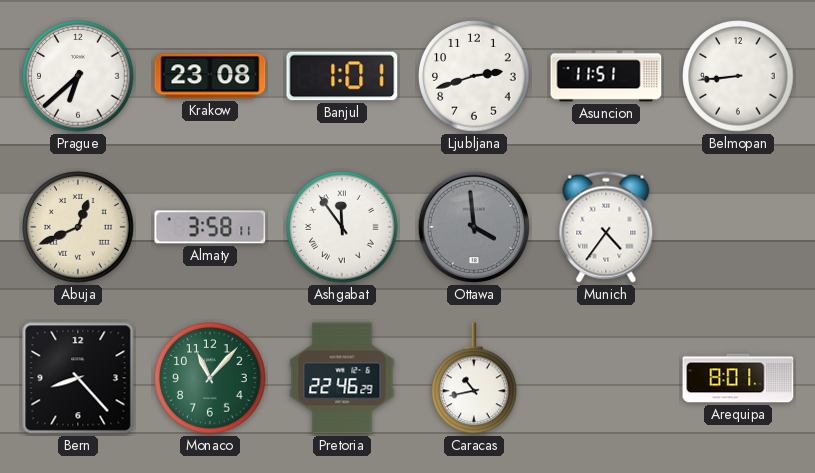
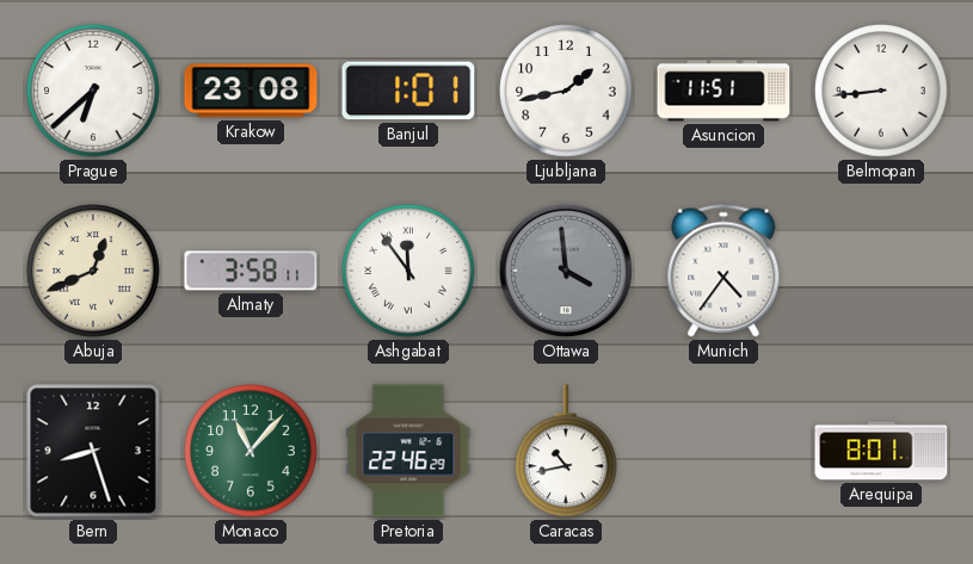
Ljubljana: 2:42 -> 1:43 (566, 91)
Bern: 8:23 -> 8:27 (93, 451)
